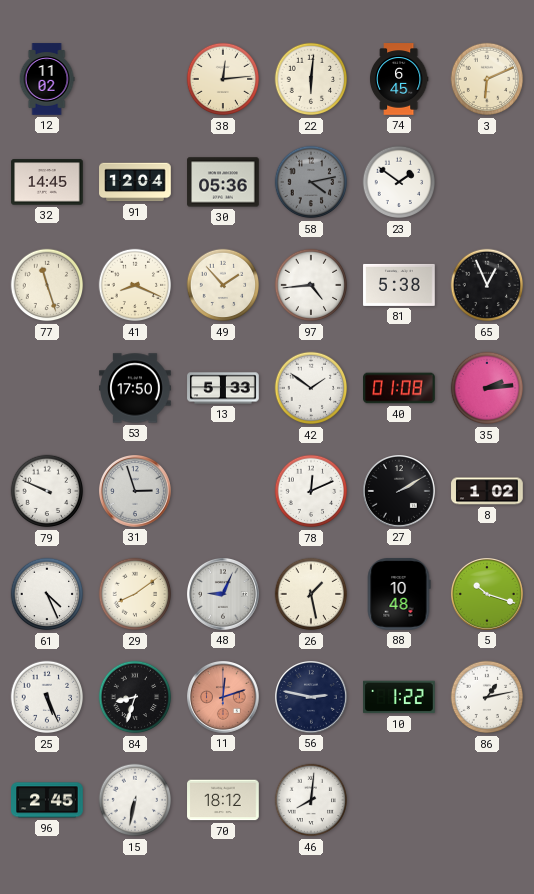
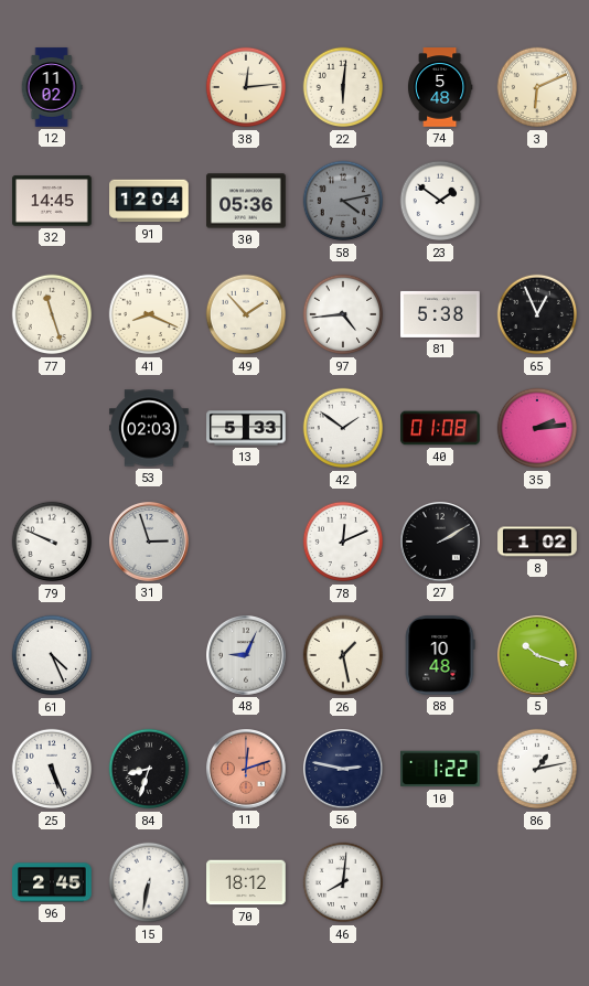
74: 6:45 -> 5:48 (440, 87)
53: 17:50 -> 02:03 (149, 428)
29: 8:09 -> none (135, 594)
